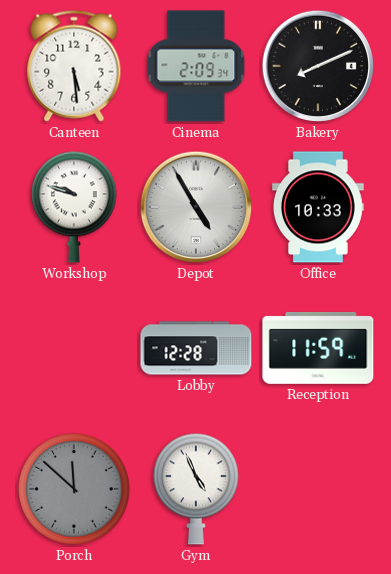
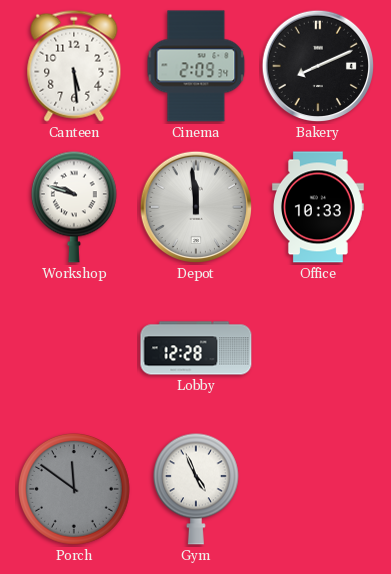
Depot: 4:55 -> 11:59 (196, 207)
Reception: 11:59 -> none (318, 348)
Porch: 11:52 -> 11:51 (75, 490)
